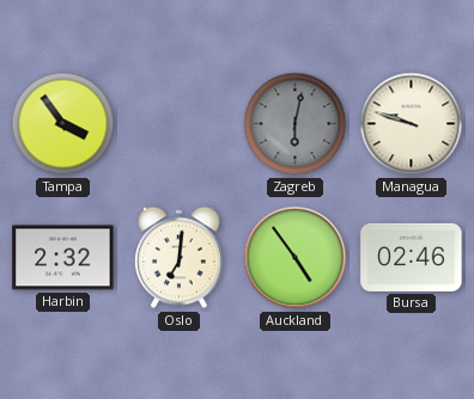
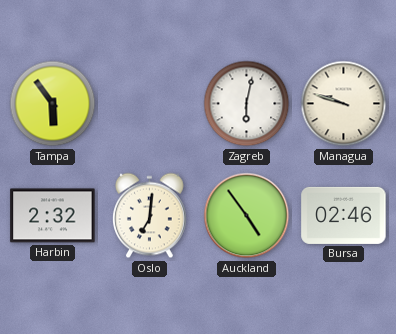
Tampa: 3:54 -> 5:54 (53, 104)
Zagreb dial: grey -> white (247, 104)
